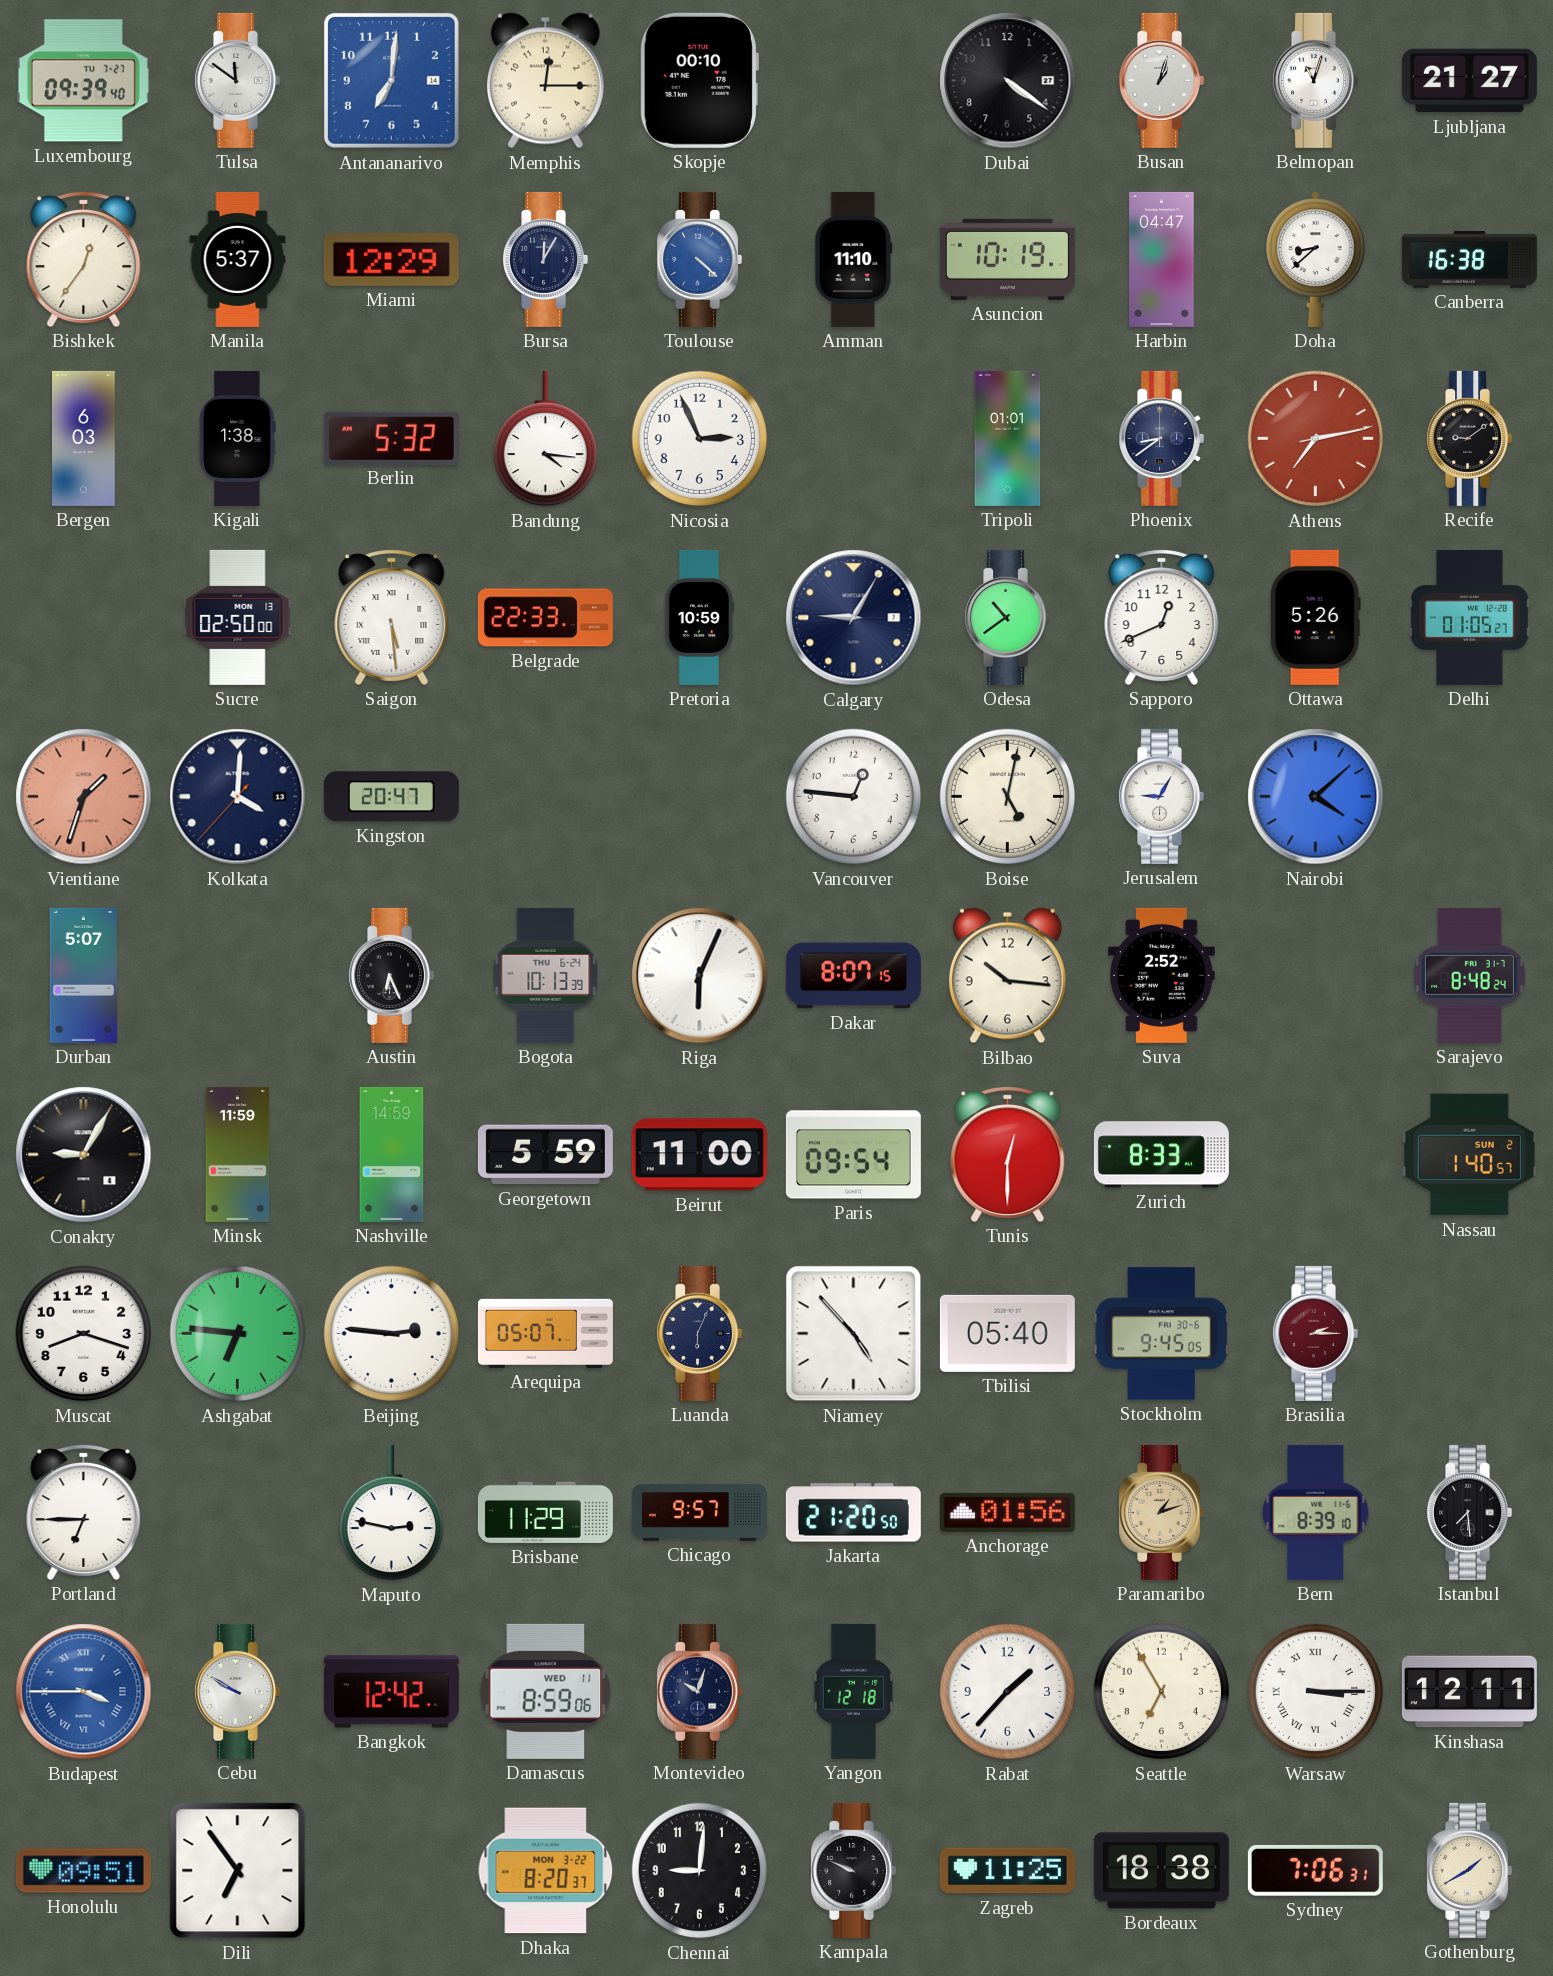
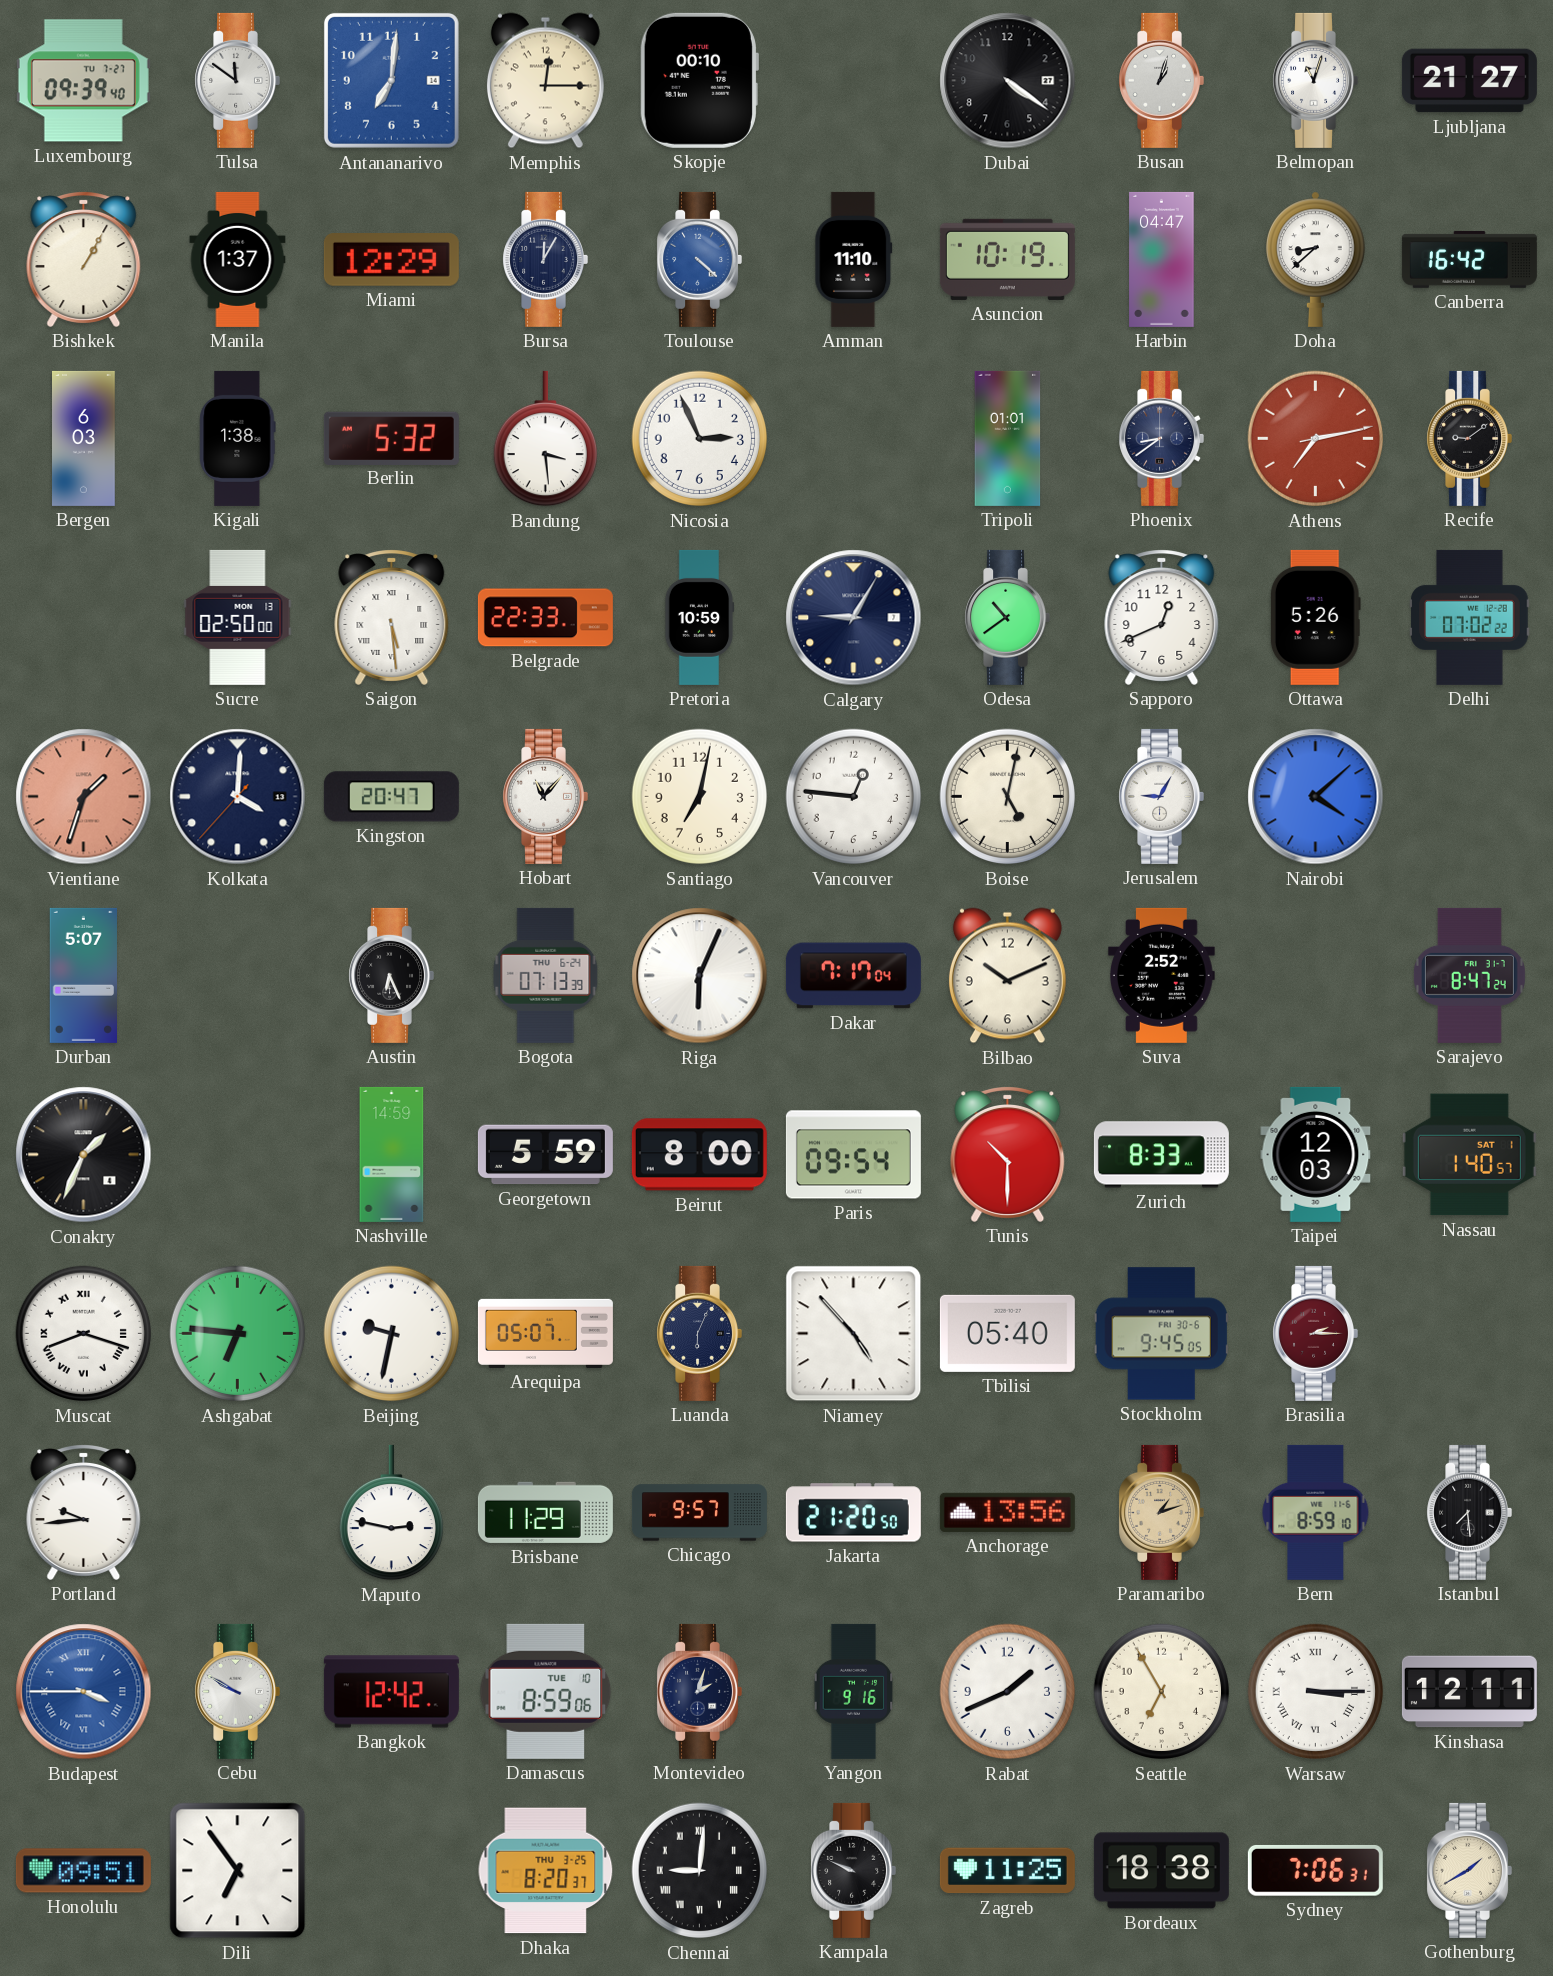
Bishkek: 12:36 -> 1:05 (84, 259)
Manila: 5:37 -> 1:37 (238, 259)
Canberra: 16:38 -> 16:42 (1469, 259)
Bandung: 4:16 -> 3:29 (545, 439)
Delhi: 01:05 -> 07:02 (1470, 617)
Hobart: none -> 11:07 (545, 796)
Santiago: none -> 7:02 (700, 797)
Bogota: 10:13 -> 07:13 (546, 975)
Dakar: 8:07 -> 7:17 (853, 976)
Bilbao: 10:16 -> 10:11 (1007, 976)
Sarajevo: 8:48 -> 8:47 (1469, 975)
Conakry: 9:05 -> 1:34 (84, 1155)
Minsk: 11:59 -> none (238, 1154)
Beirut: 11:00 -> 8:00 (699, 1155)
Tunis: 12:30 -> 10:30 (1008, 1154)
Taipei: none -> 12:03 (1316, 1154)
Nassau date: SUN 2 -> SAT 1 (1469, 1155)
Muscat numerals: Arabic -> Roman (84, 1334)
Beijing: 2:46 -> 9:32 (392, 1334)
Portland: 6:45 -> 9:44 (84, 1512)
Anchorage: 01:56 -> 13:56 (1007, 1512)
Bern: 8:39 -> 8:59 (1316, 1512)
Damascus date: WED 11 -> TUE 10 (546, 1691)
Montevideo: 10:03 -> 2:03 (699, 1691)
Yangon: 12:18 -> 9:16 (854, 1691)
Rabat: 1:37 -> 1:41 (1008, 1692)
Dhaka date: MON 3-22 -> THU 3-25 (546, 1871)
Chennai numerals: Arabic -> Roman (700, 1871)
